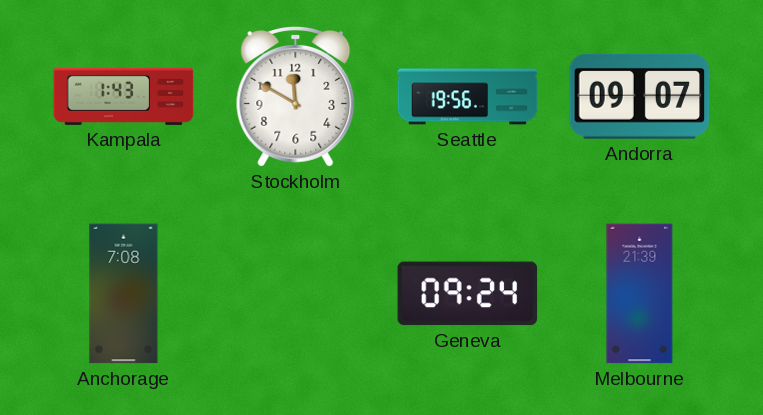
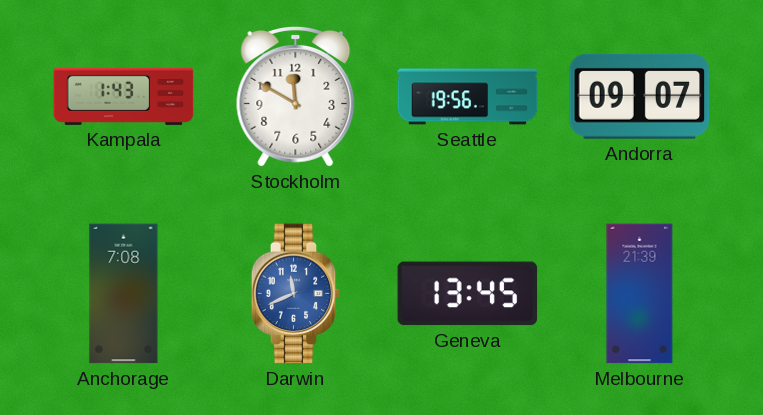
Darwin: none -> 11:41 (296, 294)
Geneva: 09:24 -> 13:45 (468, 294)
